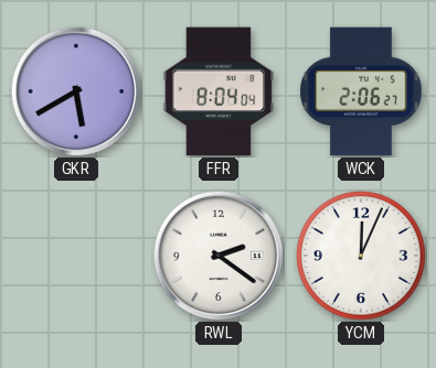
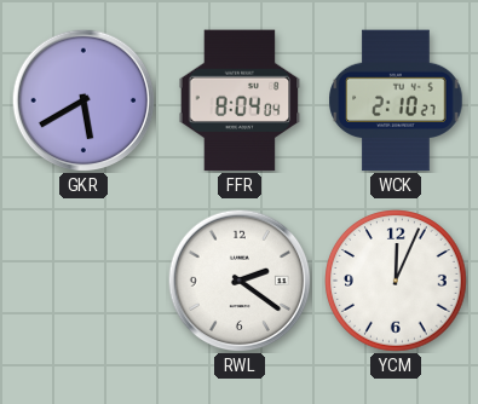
WCK: 2:06 -> 2:10 (396, 100)
